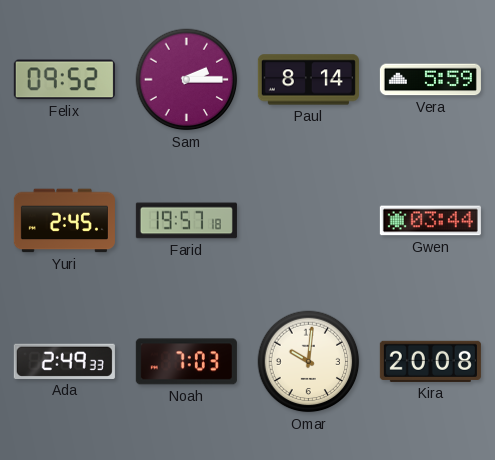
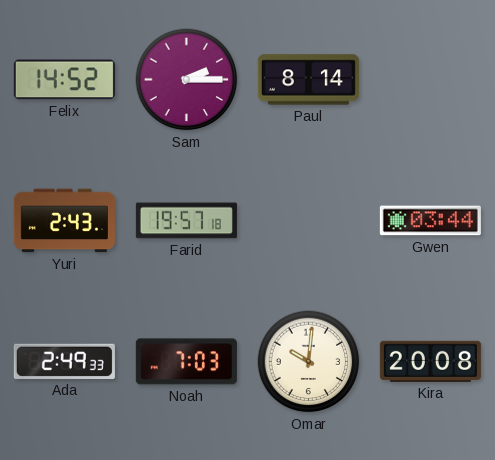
Felix: 09:52 -> 14:52 (64, 80)
Vera: 5:59 -> none (430, 80)
Yuri: 2:45 -> 2:43 (64, 221)
